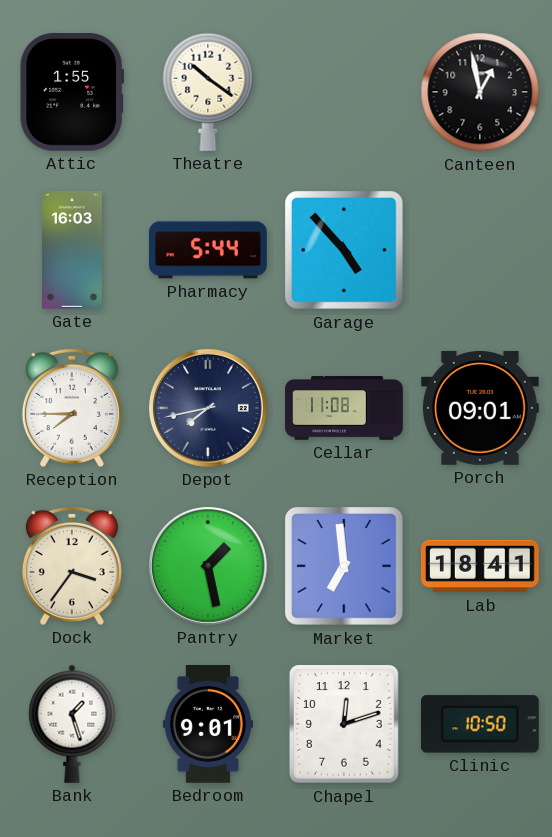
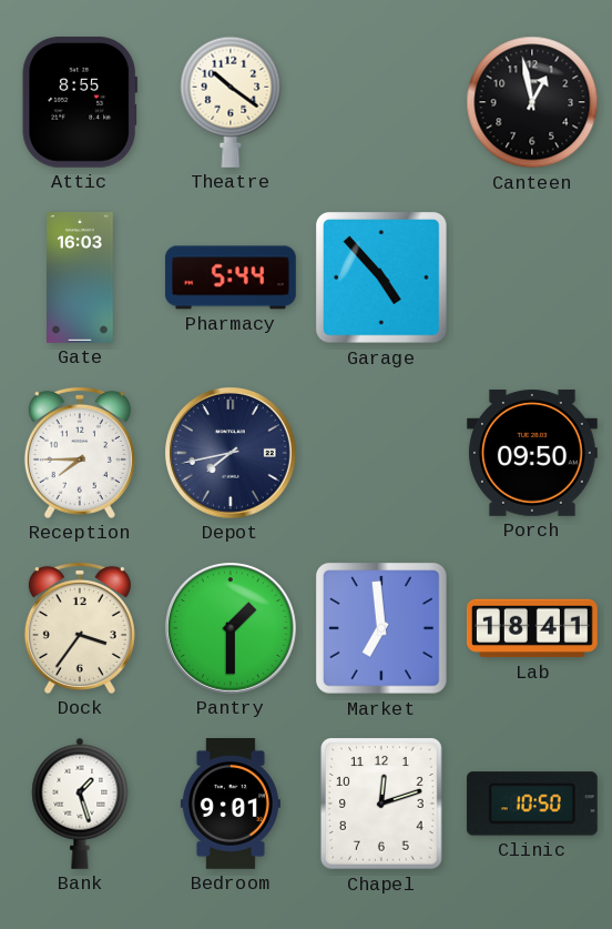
Attic: 1:55 -> 8:55 (79, 102)
Cellar: 11:08 -> none (344, 408)
Porch: 09:01 -> 09:50 (532, 453)
Pantry: 1:28 -> 1:30 (231, 628)
